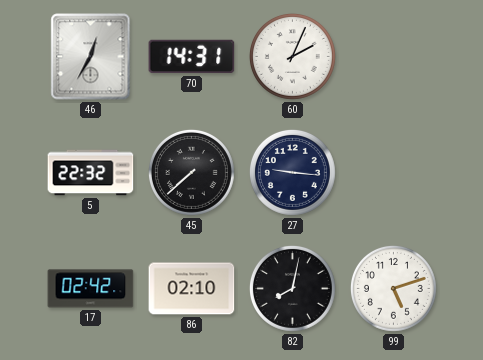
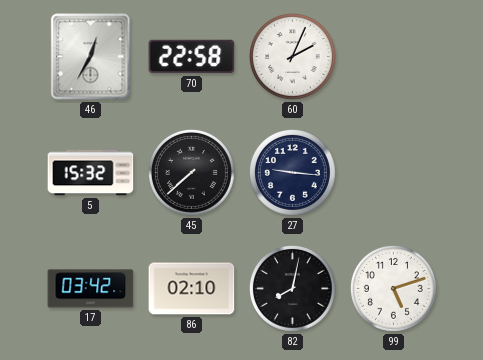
70: 14:31 -> 22:58 (192, 57)
5: 22:32 -> 15:32 (91, 173)
17: 02:42 -> 03:42 (91, 289)
